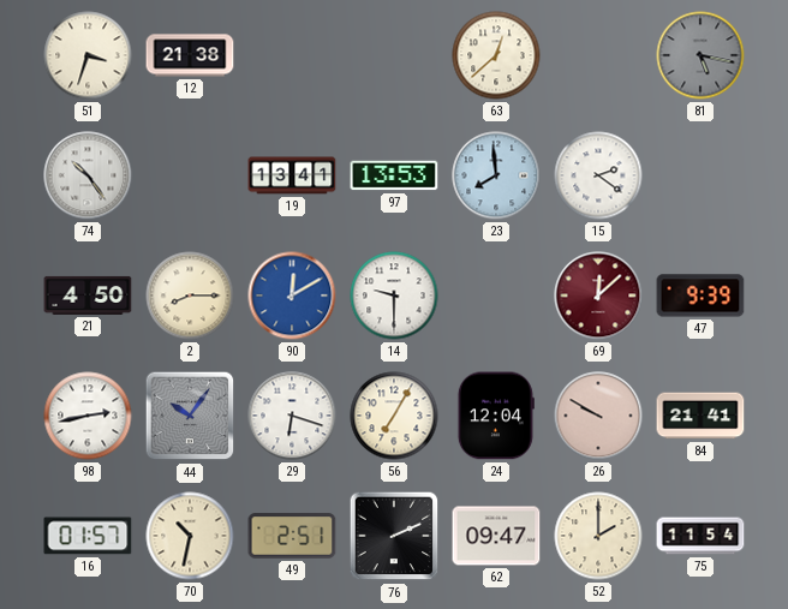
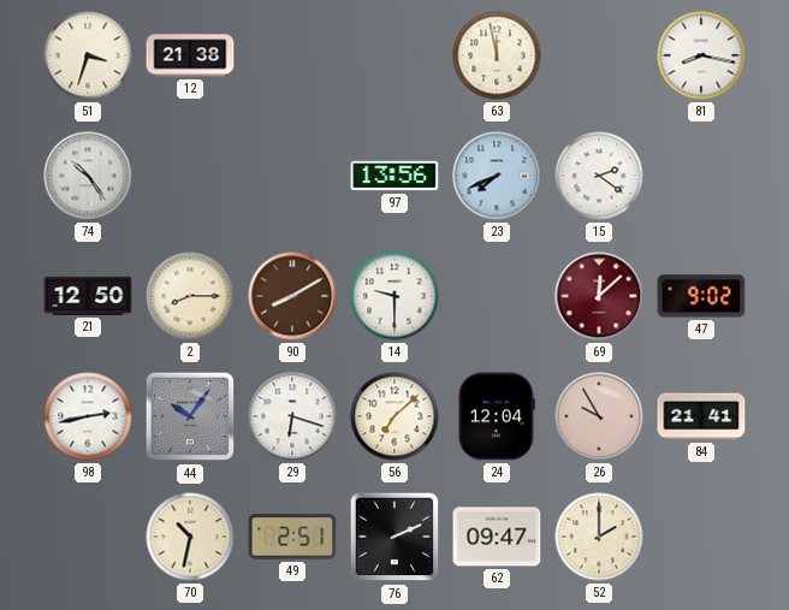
63: 12:38 -> 11:58 (497, 55)
81: 5:17 -> 8:17 (701, 55)
81 dial: grey -> white (701, 55)
19: 13:41 -> none (292, 175)
97: 13:53 -> 13:56 (394, 176)
23: 7:59 -> 7:41 (497, 176)
21: 4:50 -> 12:50 (88, 296)
90: 12:10 -> 8:10 (292, 296)
90 dial: blue -> brown (292, 296)
47: 9:39 -> 9:02 (701, 296)
56: 7:05 -> 7:08 (394, 416)
26: 9:50 -> 9:55 (599, 416)
16: 01:57 -> none (88, 536)
75: 11:54 -> none (700, 536)
